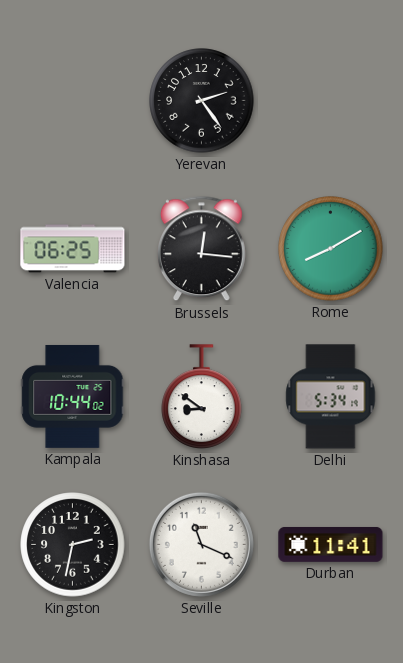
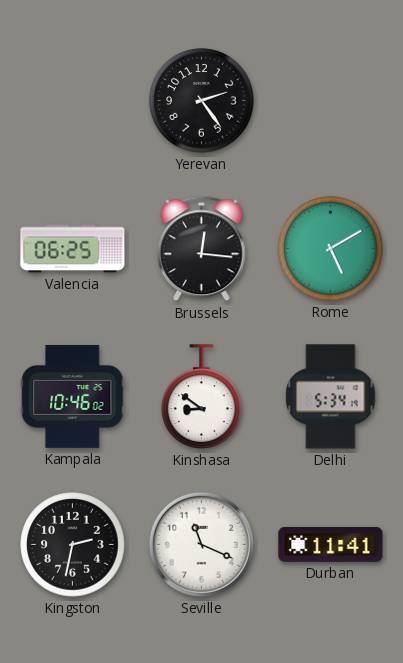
Rome: 8:10 -> 5:10 (331, 249)
Kampala: 10:44 -> 10:46 (73, 396)
